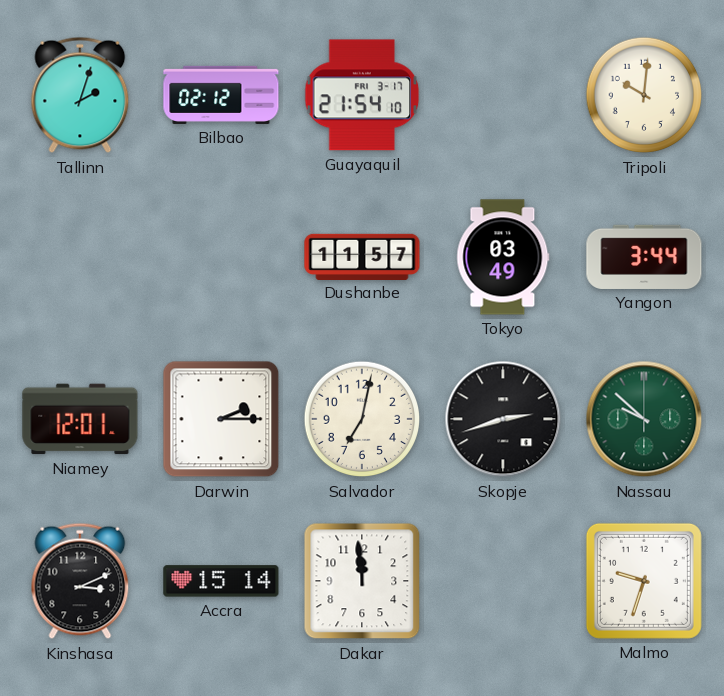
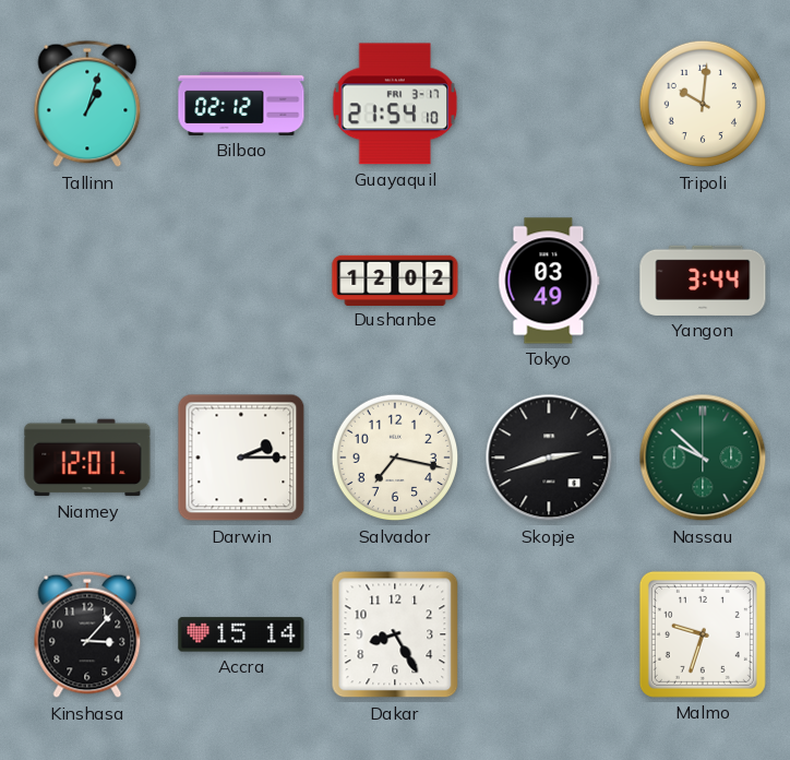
Tallinn: 2:03 -> 1:03 (87, 104)
Dushanbe: 11:57 -> 12:02 (395, 280)
Salvador: 7:02 -> 7:17 (395, 458)
Kinshasa: 3:11 -> 3:07 (87, 634)
Dakar: 11:59 -> 8:25 (395, 634)
